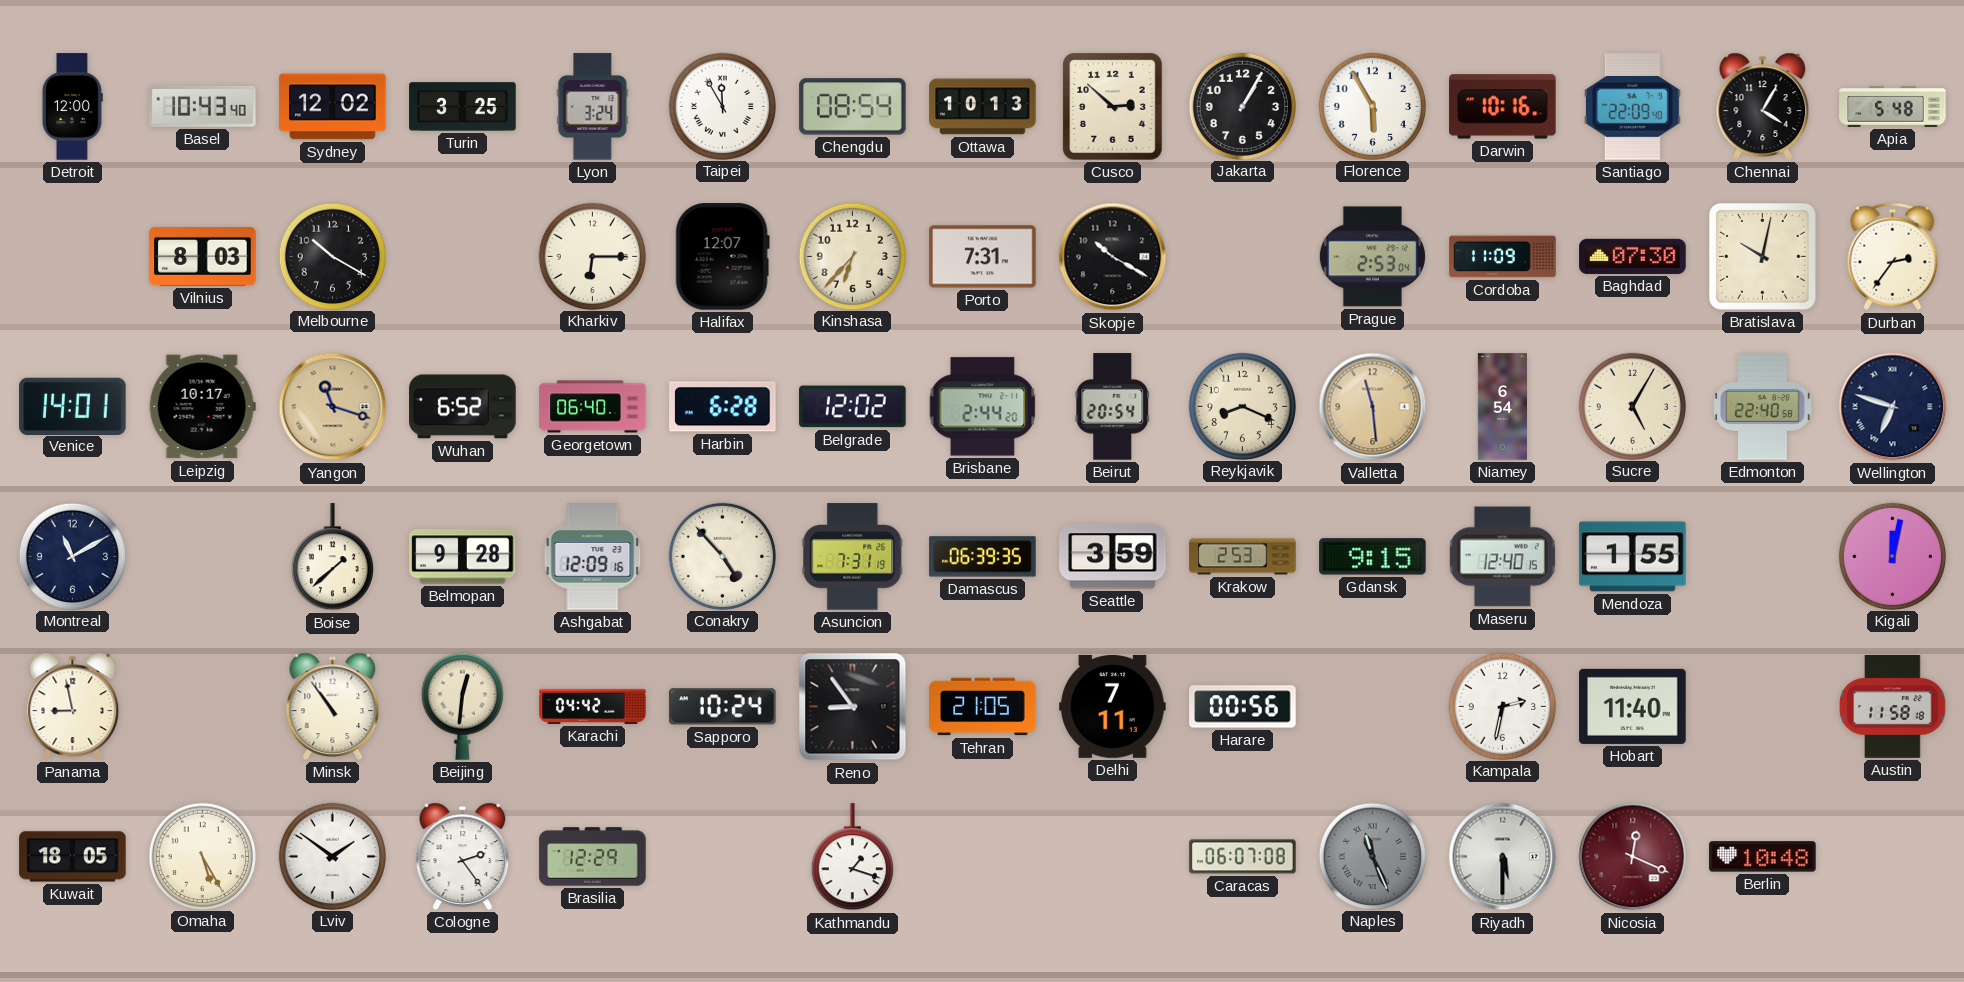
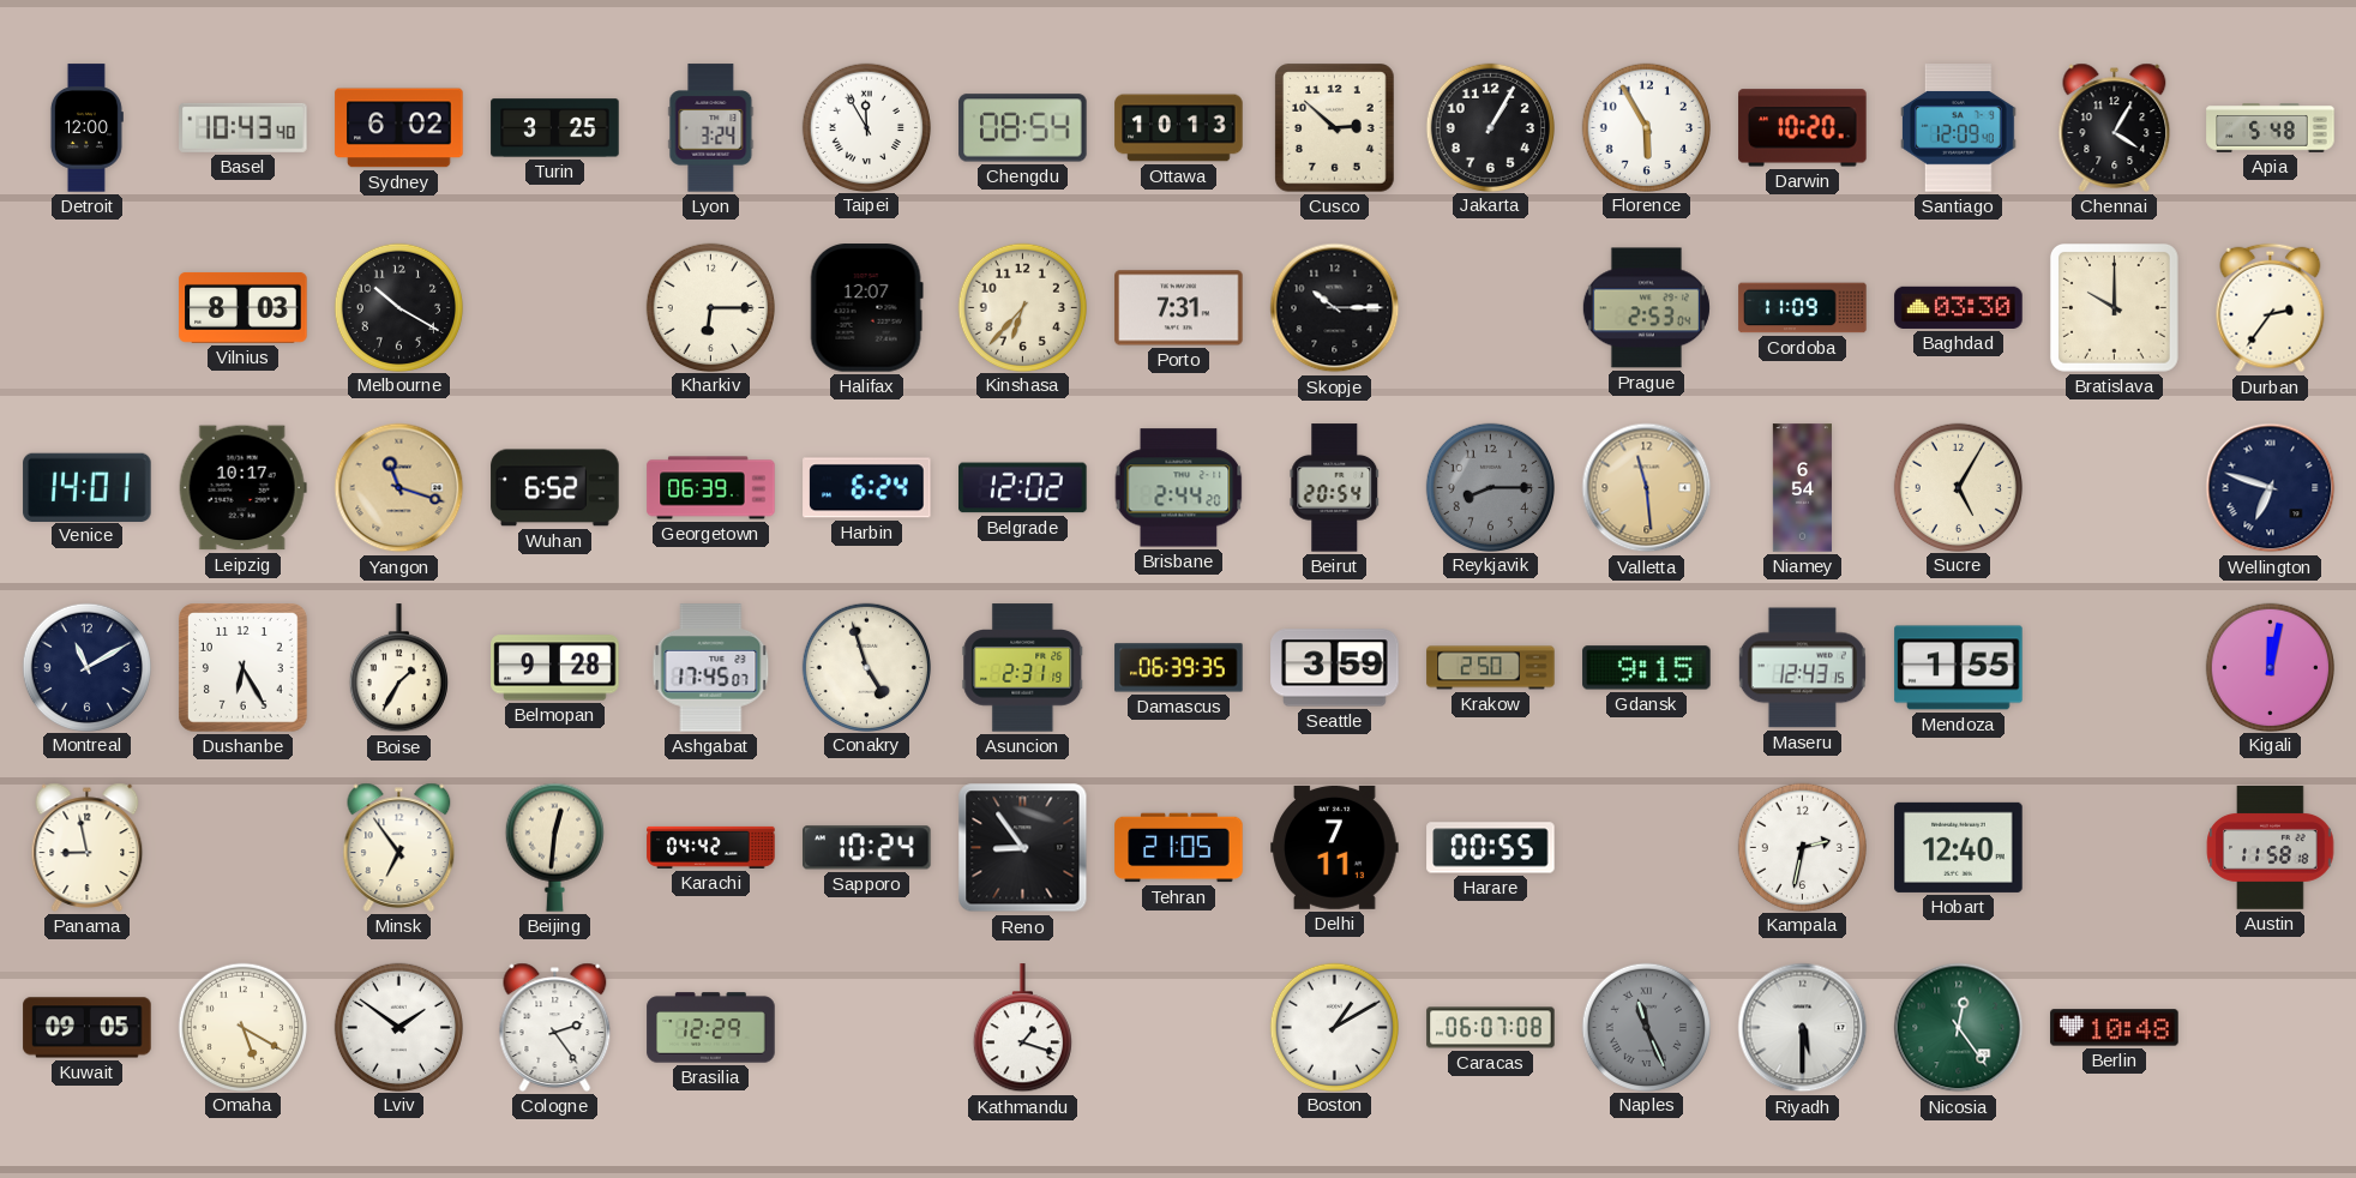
Sydney: 12:02 -> 6:02 (399, 128)
Darwin: 10:16 -> 10:20 (1803, 128)
Santiago: 22:09 -> 12:09 (1959, 128)
Skopje: 10:20 -> 10:15 (1335, 308)
Baghdad: 07:30 -> 03:30 (1959, 307)
Bratislava: 10:02 -> 10:00 (2115, 308)
Georgetown: 06:40 -> 06:39 (711, 488)
Harbin: 6:28 -> 6:24 (867, 488)
Reykjavik: 8:19 -> 8:15 (1490, 487)
Reykjavik dial: cream -> grey (1490, 487)
Edmonton: 22:40 -> none (1763, 407)
Dushanbe: none -> 6:25 (244, 668)
Boise: 1:38 -> 1:35 (398, 668)
Ashgabat: 12:09 -> 17:45 (711, 668)
Conakry: 4:53 -> 4:57 (866, 667)
Asuncion: 7:31 -> 2:31 (1023, 668)
Krakow: 2:53 -> 2:50 (1491, 668)
Maseru: 12:40 -> 12:43 (1802, 668)
Minsk: 10:54 -> 6:54 (399, 847)
Harare: 00:56 -> 00:55 (1491, 848)
Hobart: 11:40 -> 12:40 (1959, 847)
Kuwait: 18:05 -> 09:05 (88, 1028)
Omaha: 5:25 -> 5:20 (242, 1027)
Boston: none -> 1:10 (1334, 1027)
Nicosia: 12:19 -> 12:24 (1959, 1028)
Nicosia dial: burgundy -> green (1959, 1028)
